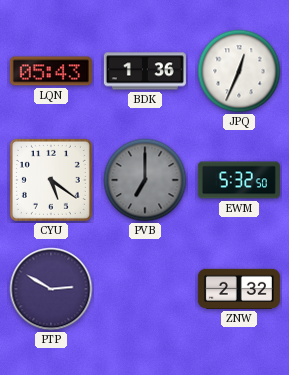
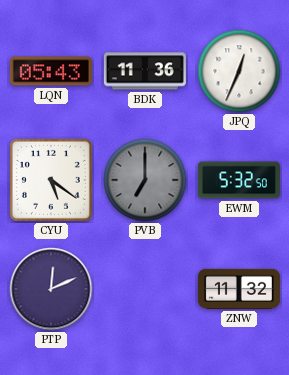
BDK: 1:36 -> 11:36 (145, 71)
PTP: 2:50 -> 12:11 (51, 289)
ZNW: 2:32 -> 11:32 (239, 289)
